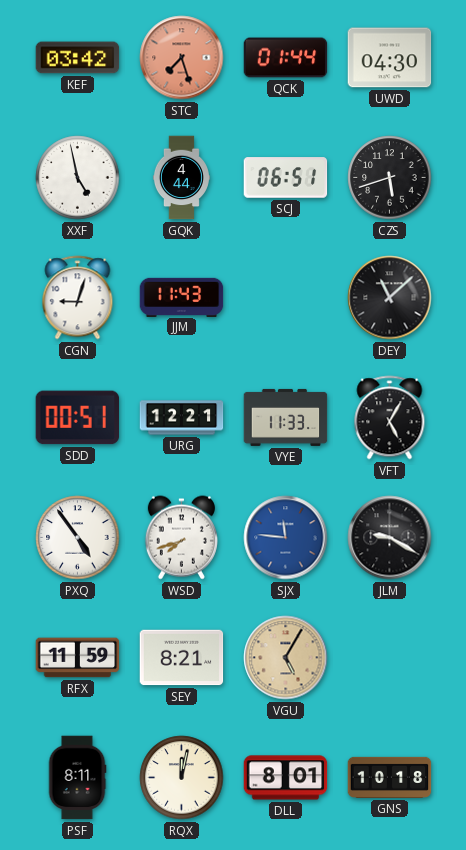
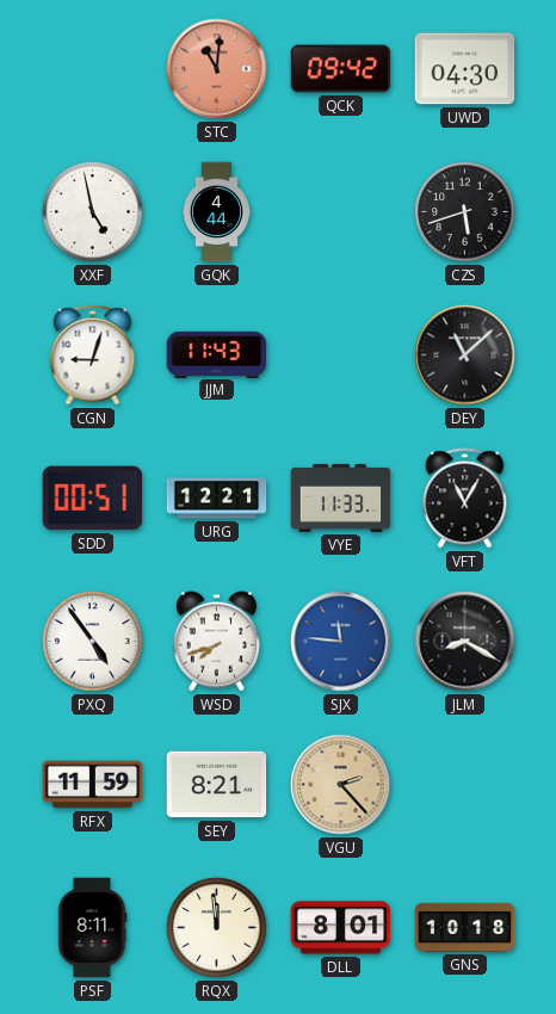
KEF: 03:42 -> none (78, 58)
STC: 7:27 -> 11:01 (217, 69)
QCK: 01:44 -> 09:42 (341, 69)
SCJ: 06:51 -> none (286, 178)
VFT: 5:05 -> 11:05 (465, 499)
JLM: 9:20 -> 8:20 (465, 642)
VGU: 5:05 -> 2:23 (341, 785)
RQX: 12:02 -> 11:59 (217, 928)
